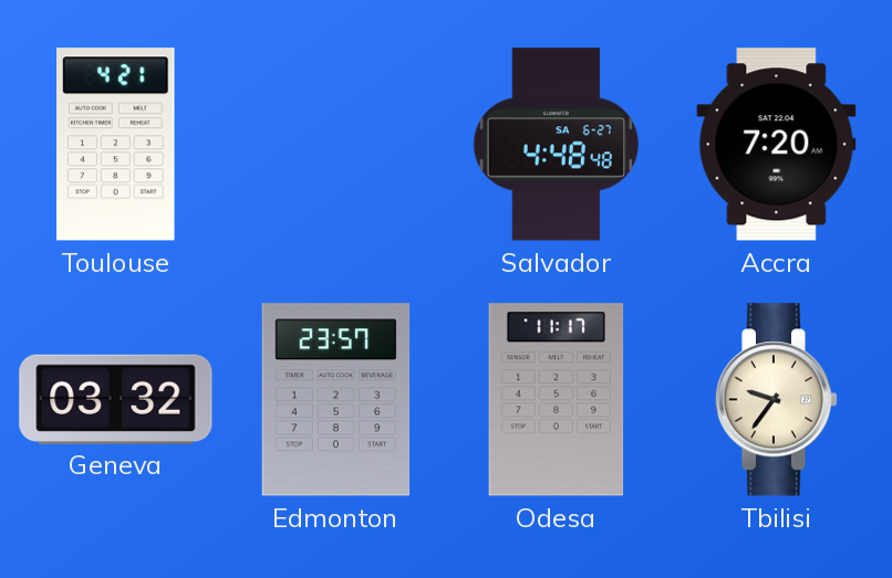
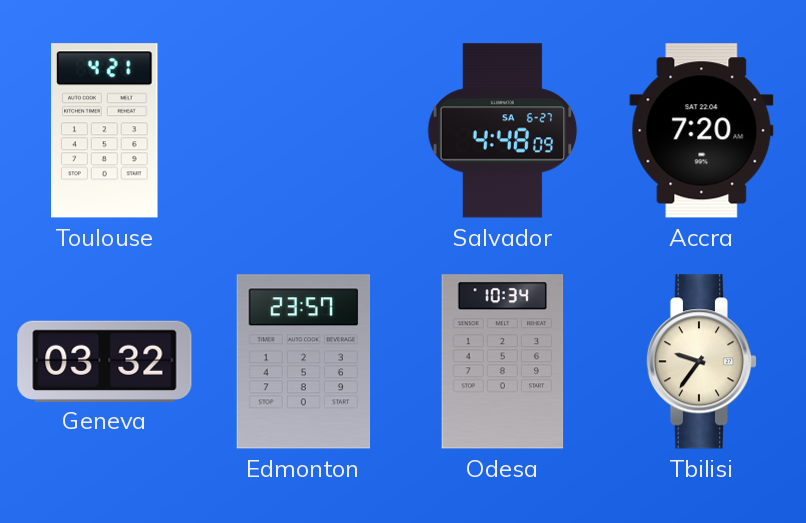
Salvador: 4:48:48 -> 4:48:09 (503, 131)
Odesa: 11:17 -> 10:34 (503, 362)
